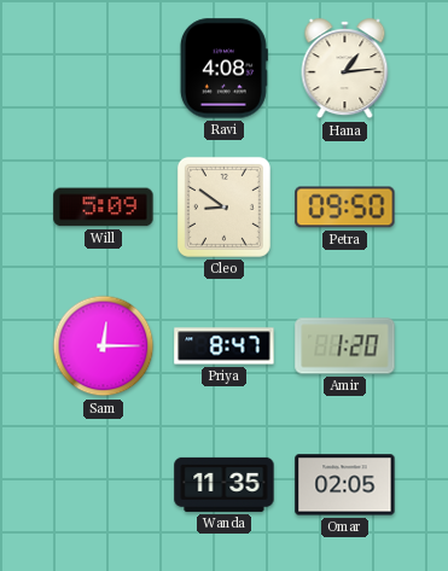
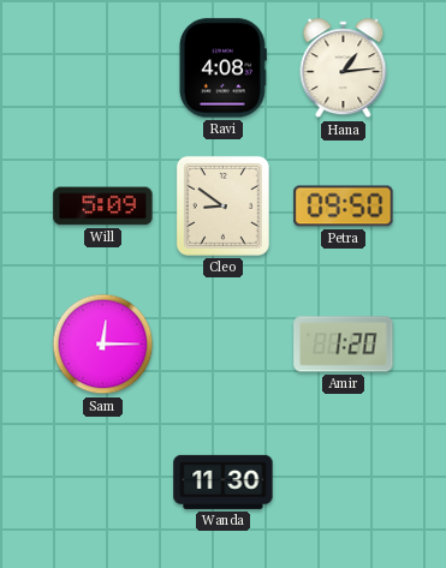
Priya: 8:47 -> none (225, 346)
Wanda: 11:35 -> 11:30 (224, 482)
Omar: 02:05 -> none (345, 485)
